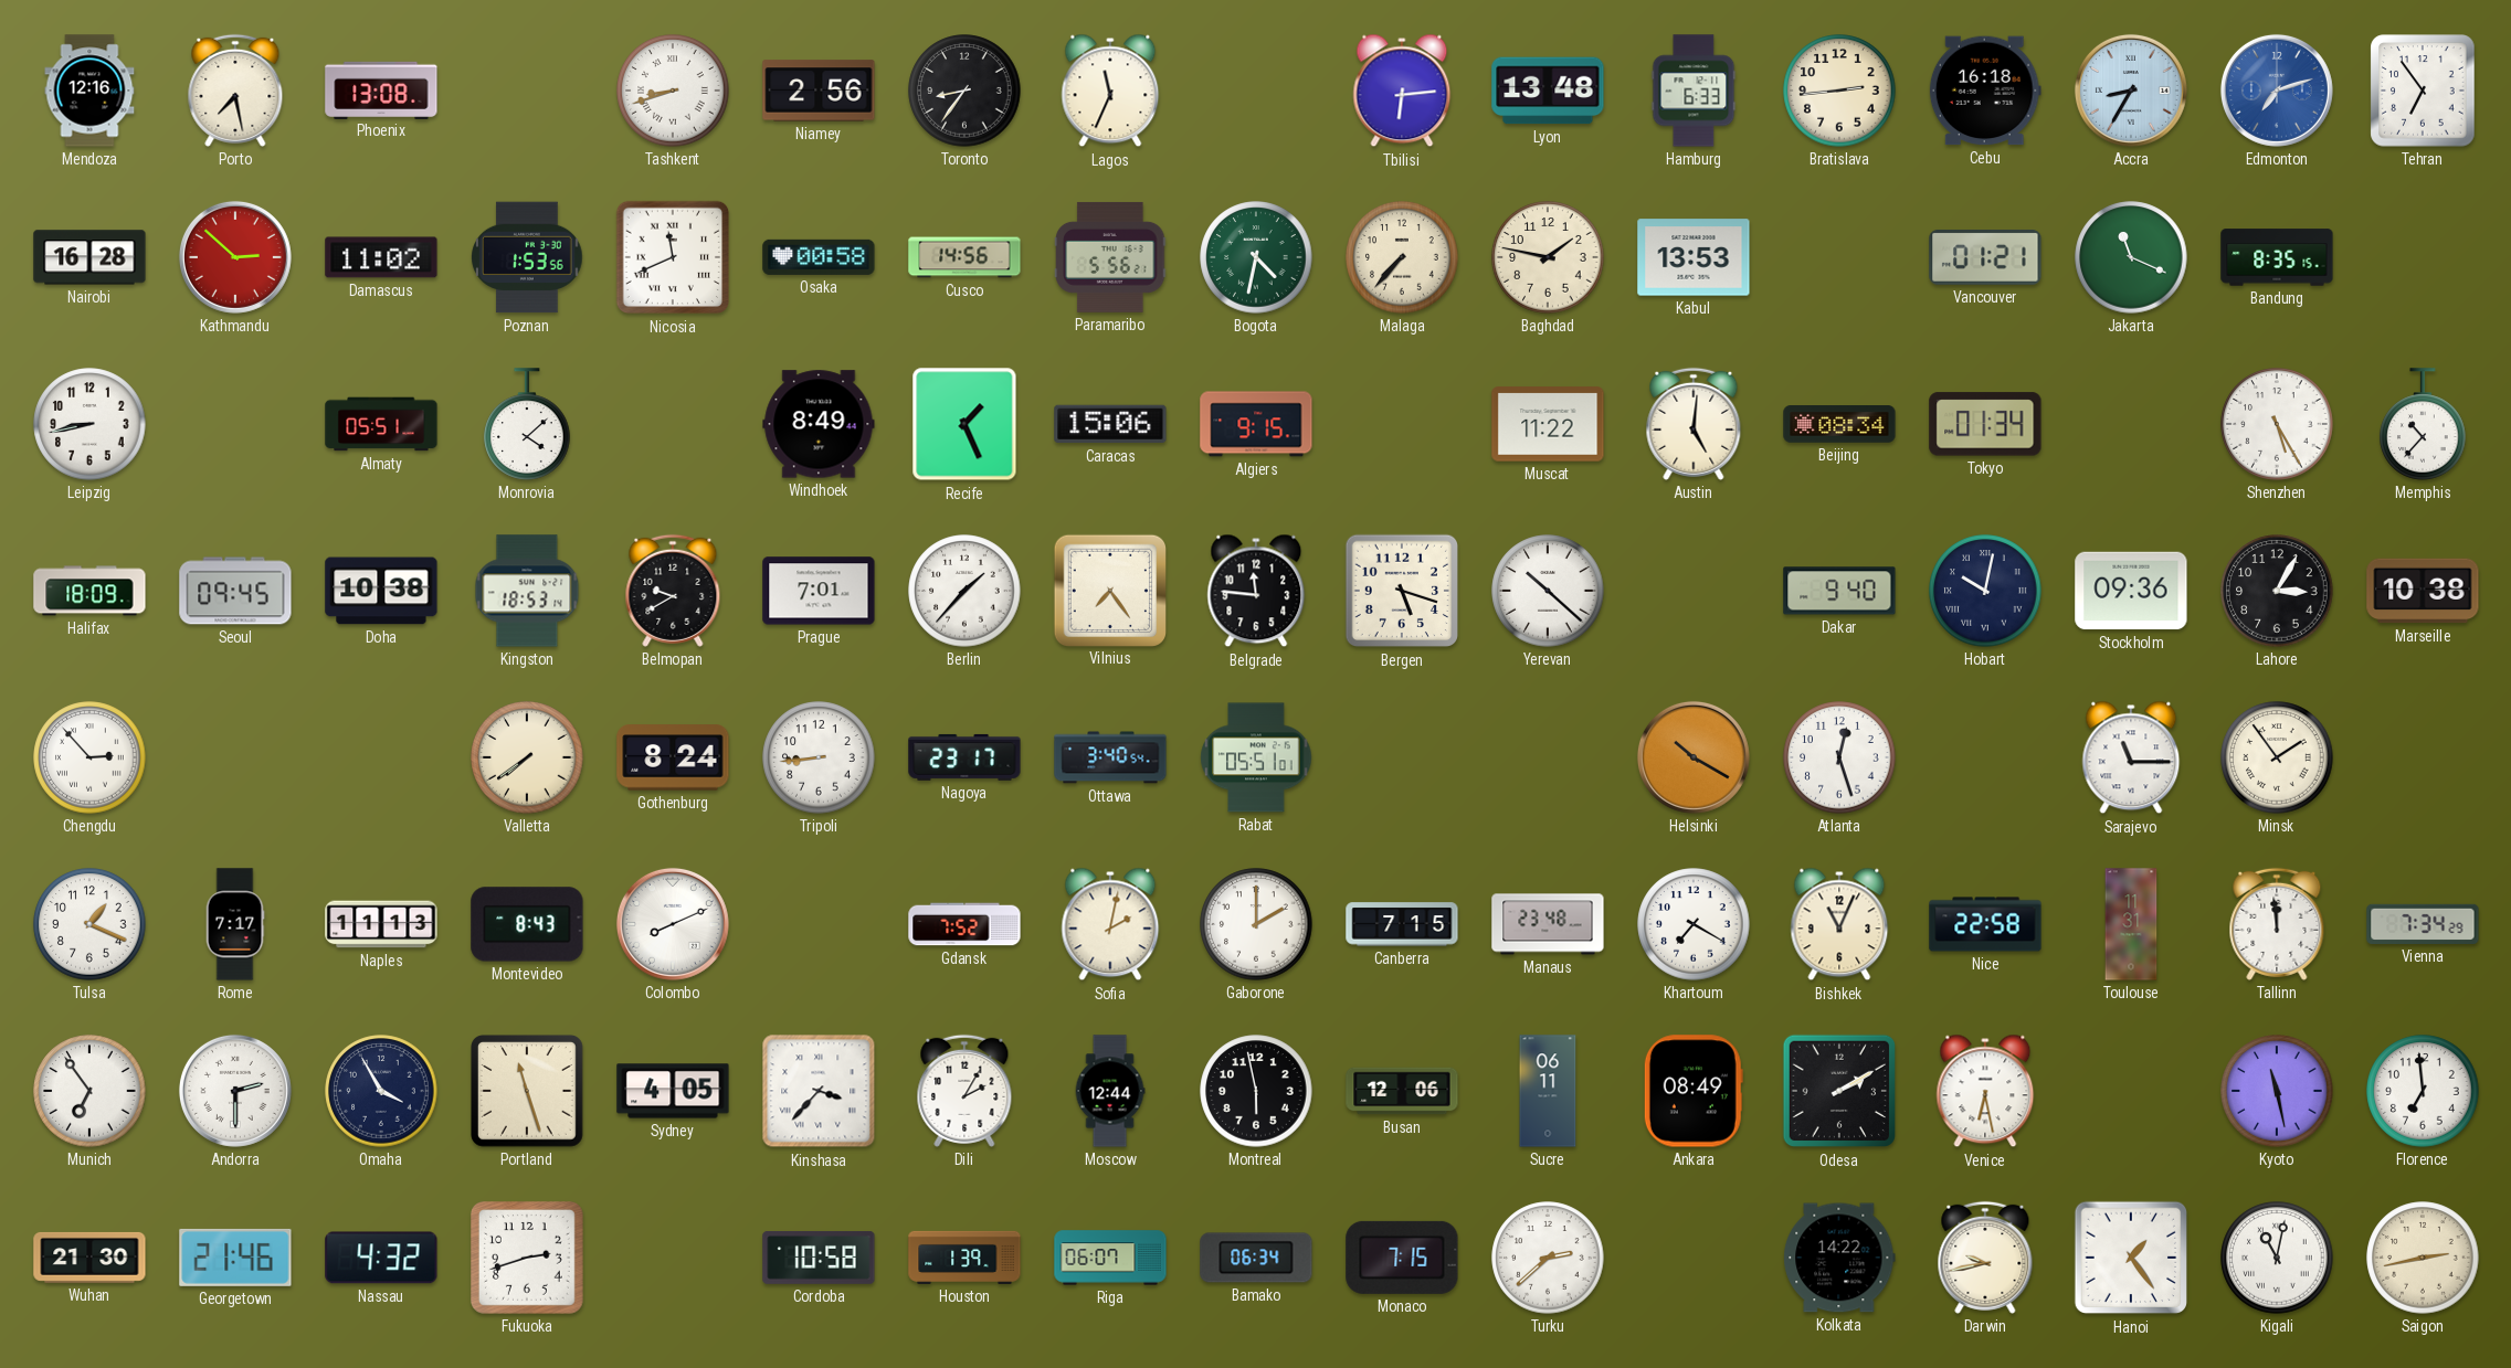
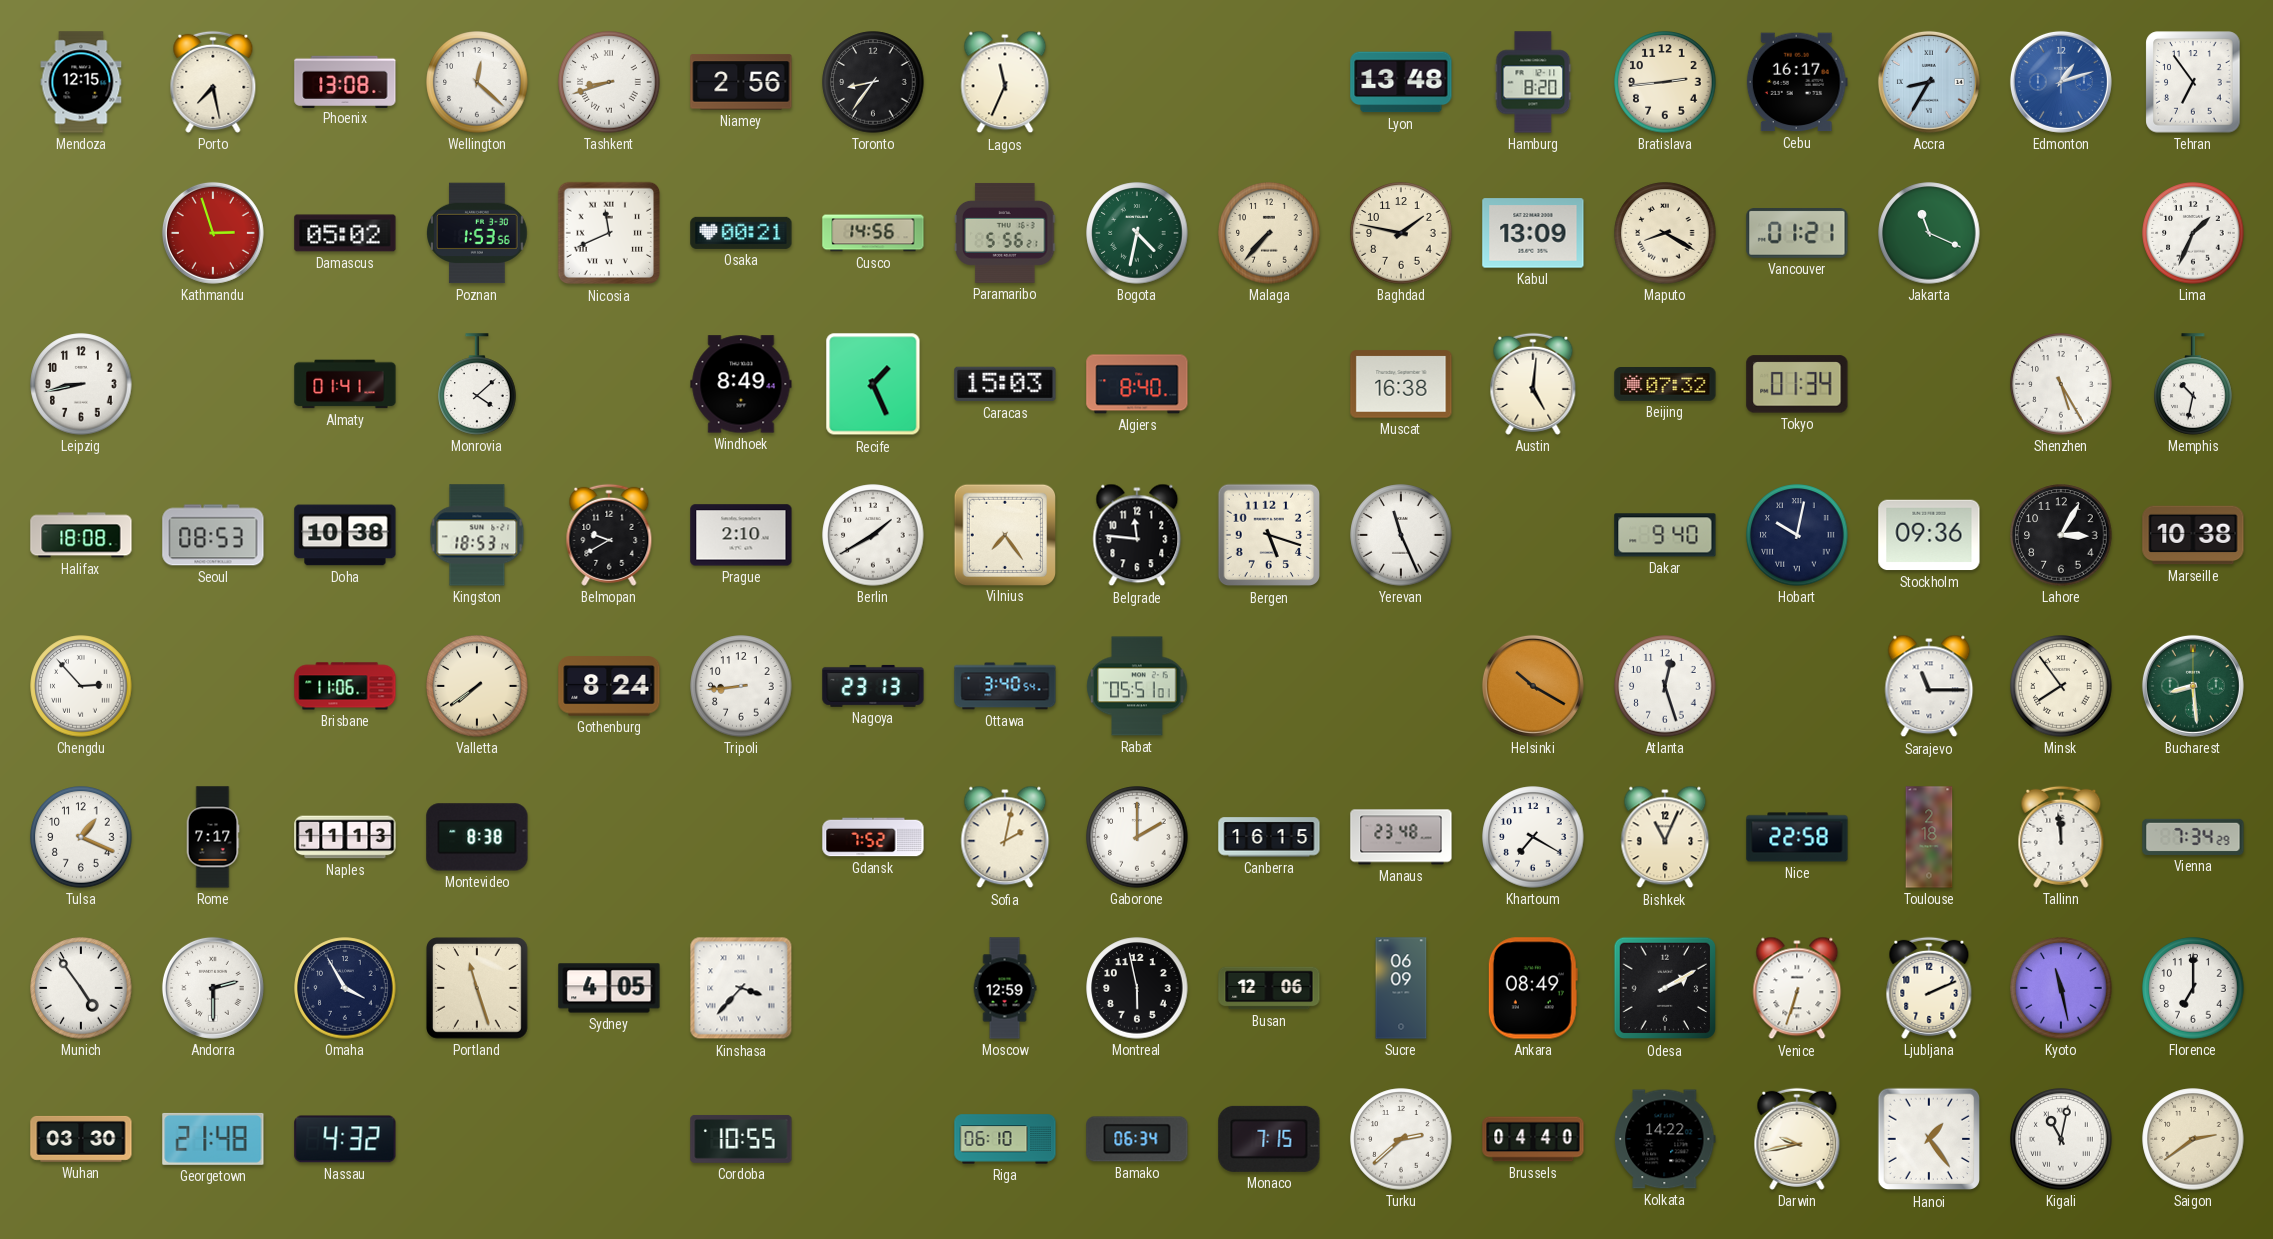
Mendoza: 12:16 -> 12:15 (81, 82)
Wellington: none -> 12:22 (477, 82)
Tbilisi: 6:14 -> none (1402, 91)
Hamburg: 6:33 -> 8:20 (1533, 82)
Cebu: 16:18 -> 16:17 (1797, 82)
Edmonton: 7:12 -> 1:12 (2061, 82)
Nairobi: 16:28 -> none (89, 257)
Kathmandu: 2:52 -> 2:57 (213, 233)
Damascus: 11:02 -> 05:02 (345, 233)
Osaka: 00:58 -> 00:21 (741, 233)
Kabul: 13:53 -> 13:09 (1533, 233)
Maputo: none -> 8:20 (1665, 233)
Bandung: 8:35 -> none (2277, 257)
Lima: none -> 1:34 (2193, 233)
Almaty: 05:51 -> 01:41 (345, 384)
Caracas: 15:06 -> 15:03 (1005, 384)
Algiers: 9:15 -> 8:40 (1137, 384)
Muscat: 11:22 -> 16:38 (1401, 384)
Beijing: 08:34 -> 07:32 (1665, 384)
Memphis: 10:37 -> 10:32 (2193, 384)
Halifax: 18:09 -> 18:08 (81, 535)
Seoul: 09:45 -> 08:53 (213, 535)
Prague: 7:01 -> 2:10 (741, 535)
Berlin: 1:37 -> 1:40 (873, 535)
Yerevan: 10:22 -> 11:26 (1401, 535)
Brisbane: none -> 11:06 (345, 686)
Nagoya: 23:17 -> 23:13 (873, 686)
Minsk: 1:54 -> 7:54 (2061, 686)
Bucharest: none -> 8:29 (2193, 686)
Montevideo: 8:43 -> 8:38 (477, 837)
Colombo: 8:11 -> none (673, 924)
Canberra: 7:15 -> 16:15 (1269, 837)
Toulouse: 11:31 -> 2:18 (1929, 837)
Munich: 6:54 -> 4:54 (81, 988)
Dili: 2:05 -> none (964, 1091)
Moscow: 12:44 -> 12:59 (1005, 988)
Sucre: 06:11 -> 06:09 (1401, 988)
Venice: 6:28 -> 6:33 (1797, 988)
Ljubljana: none -> 2:11 (1929, 988)
Florence: 6:59 -> 7:00 (2193, 988)
Wuhan: 21:30 -> 03:30 (81, 1139)
Georgetown: 21:46 -> 21:48 (213, 1139)
Fukuoka: 2:42 -> none (528, 1259)
Cordoba: 10:58 -> 10:55 (741, 1139)
Houston: 1:39 -> none (964, 1258)
Riga: 06:07 -> 06:10 (1005, 1139)
Brussels: none -> 04:40 (1533, 1139)
Saigon: 2:43 -> 2:39 (2193, 1139)
